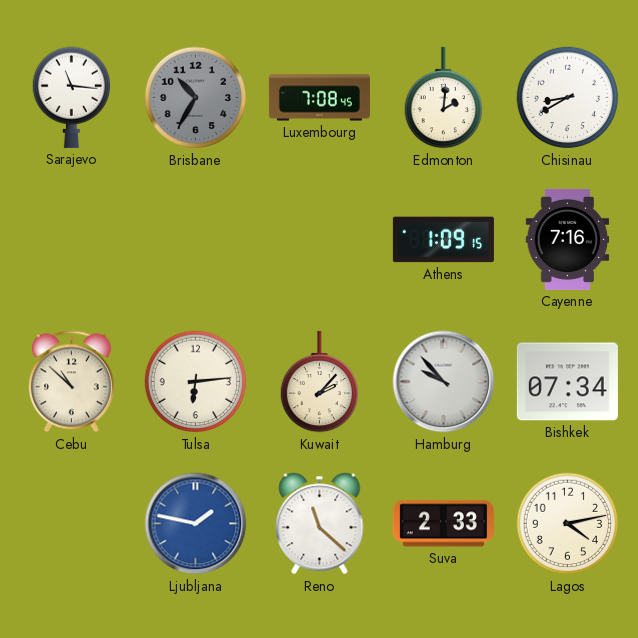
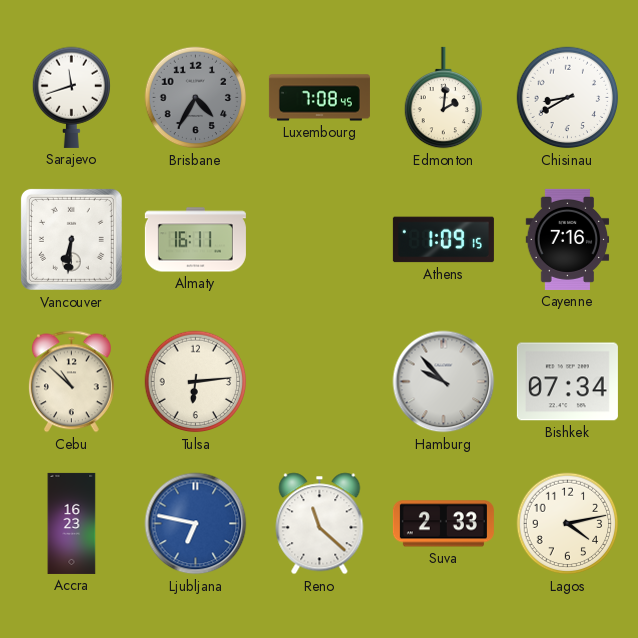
Sarajevo: 11:16 -> 11:42 (71, 97)
Brisbane: 10:35 -> 4:35 (196, 98)
Vancouver: none -> 6:31 (71, 239)
Almaty: none -> 16:11 (195, 240)
Kuwait: 2:07 -> none (319, 382)
Accra: none -> 16:23 (72, 523)
Ljubljana: 1:47 -> 6:47 (196, 524)
